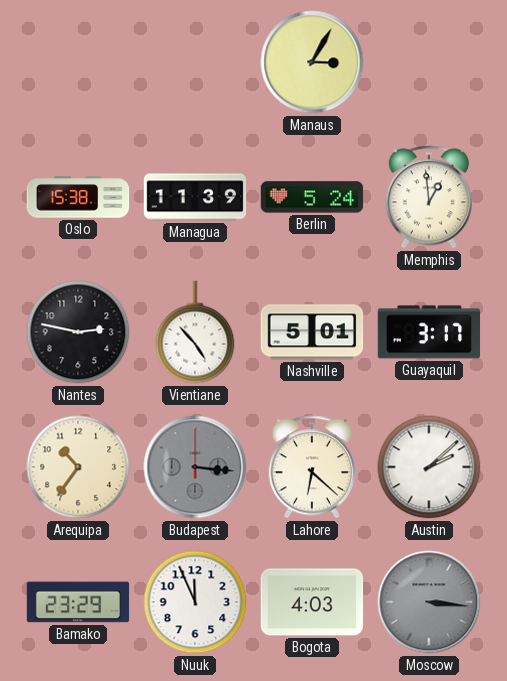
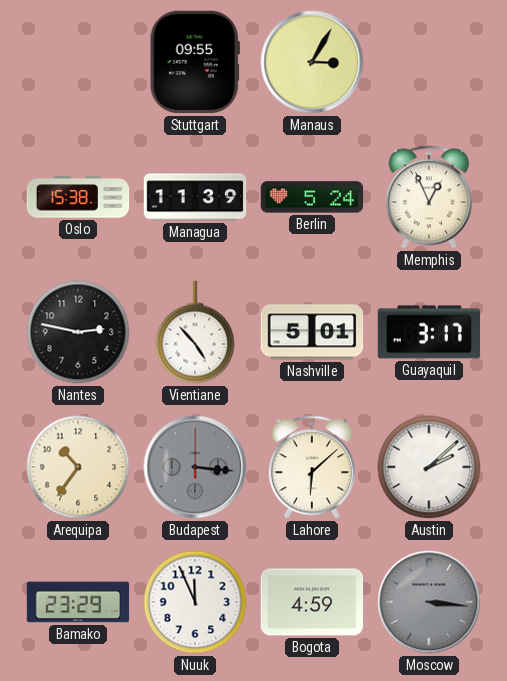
Stuttgart: none -> 09:55 (195, 62)
Memphis: 12:59 -> 12:56 (429, 197)
Lahore: 6:22 -> 6:08 (312, 467)
Bogota: 4:03 -> 4:59 (312, 602)
